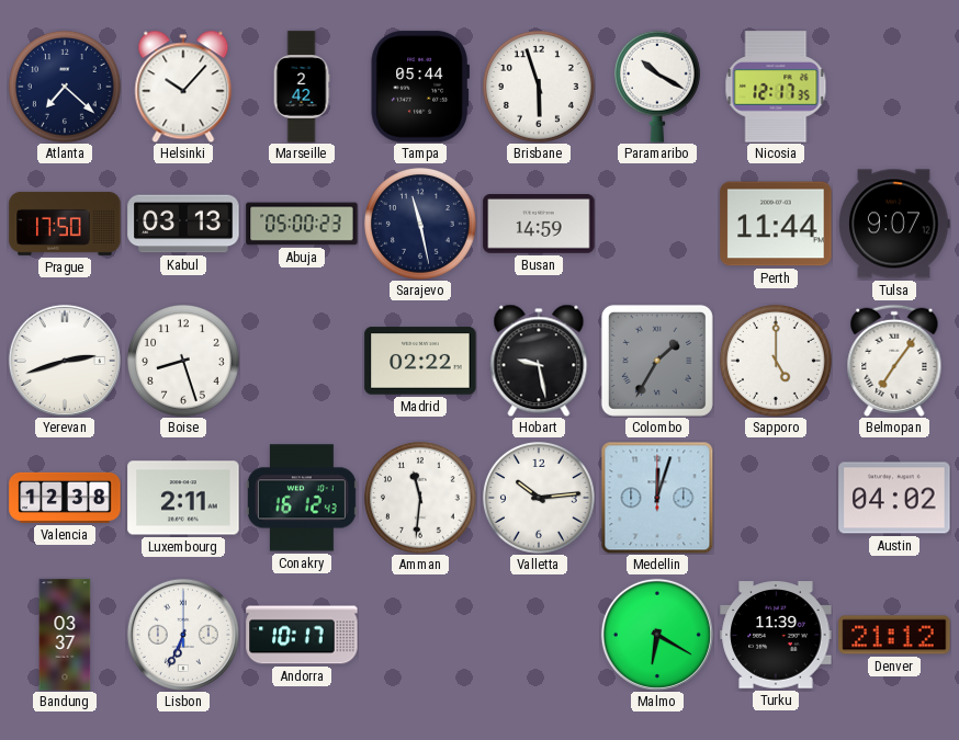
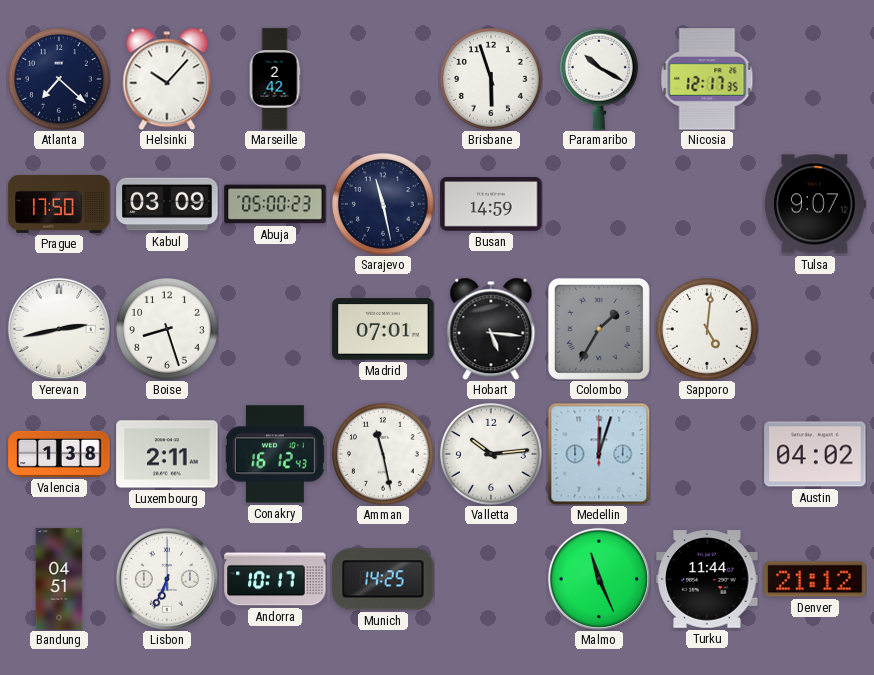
Tampa: 05:44 -> none (420, 87)
Kabul: 03:13 -> 03:09 (167, 204)
Perth: 11:44 -> none (776, 224)
Yerevan: 2:42 -> 2:43 (59, 329)
Madrid: 02:22 -> 07:01 (383, 329)
Hobart: 9:28 -> 5:16 (491, 329)
Sapporo: 5:00 -> 5:01 (707, 329)
Belmopan: 7:06 -> none (894, 361)
Valencia: 12:38 -> 1:38 (59, 454)
Amman: 11:31 -> 11:28 (383, 454)
Bandung: 03:37 -> 04:51 (59, 579)
Munich: none -> 14:25 (383, 579)
Malmo: 6:20 -> 11:26 (599, 579)
Turku: 11:39 -> 11:44 (707, 579)
